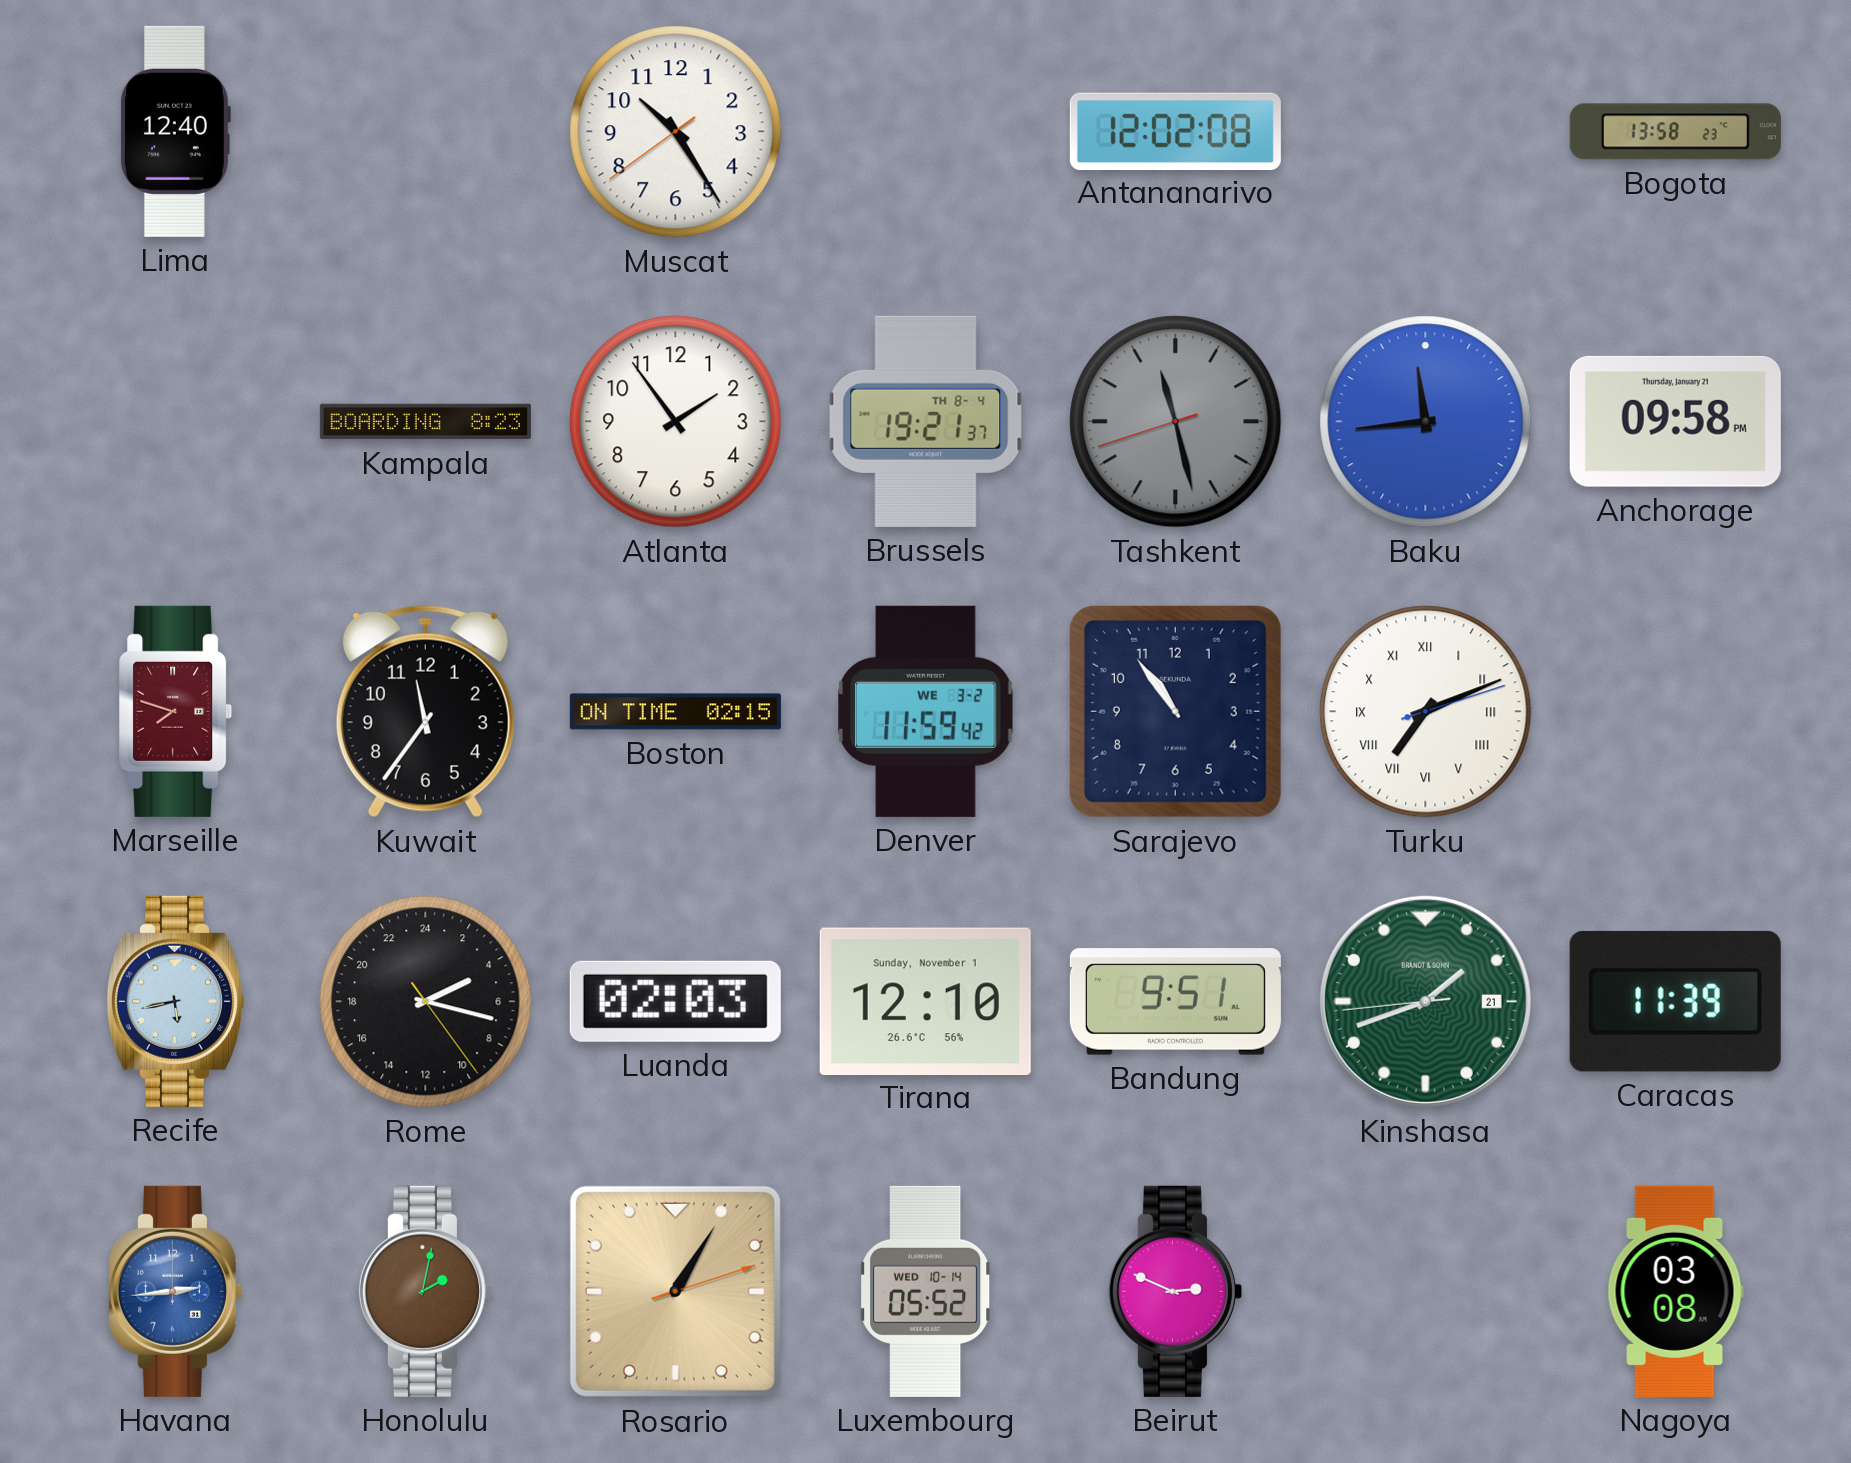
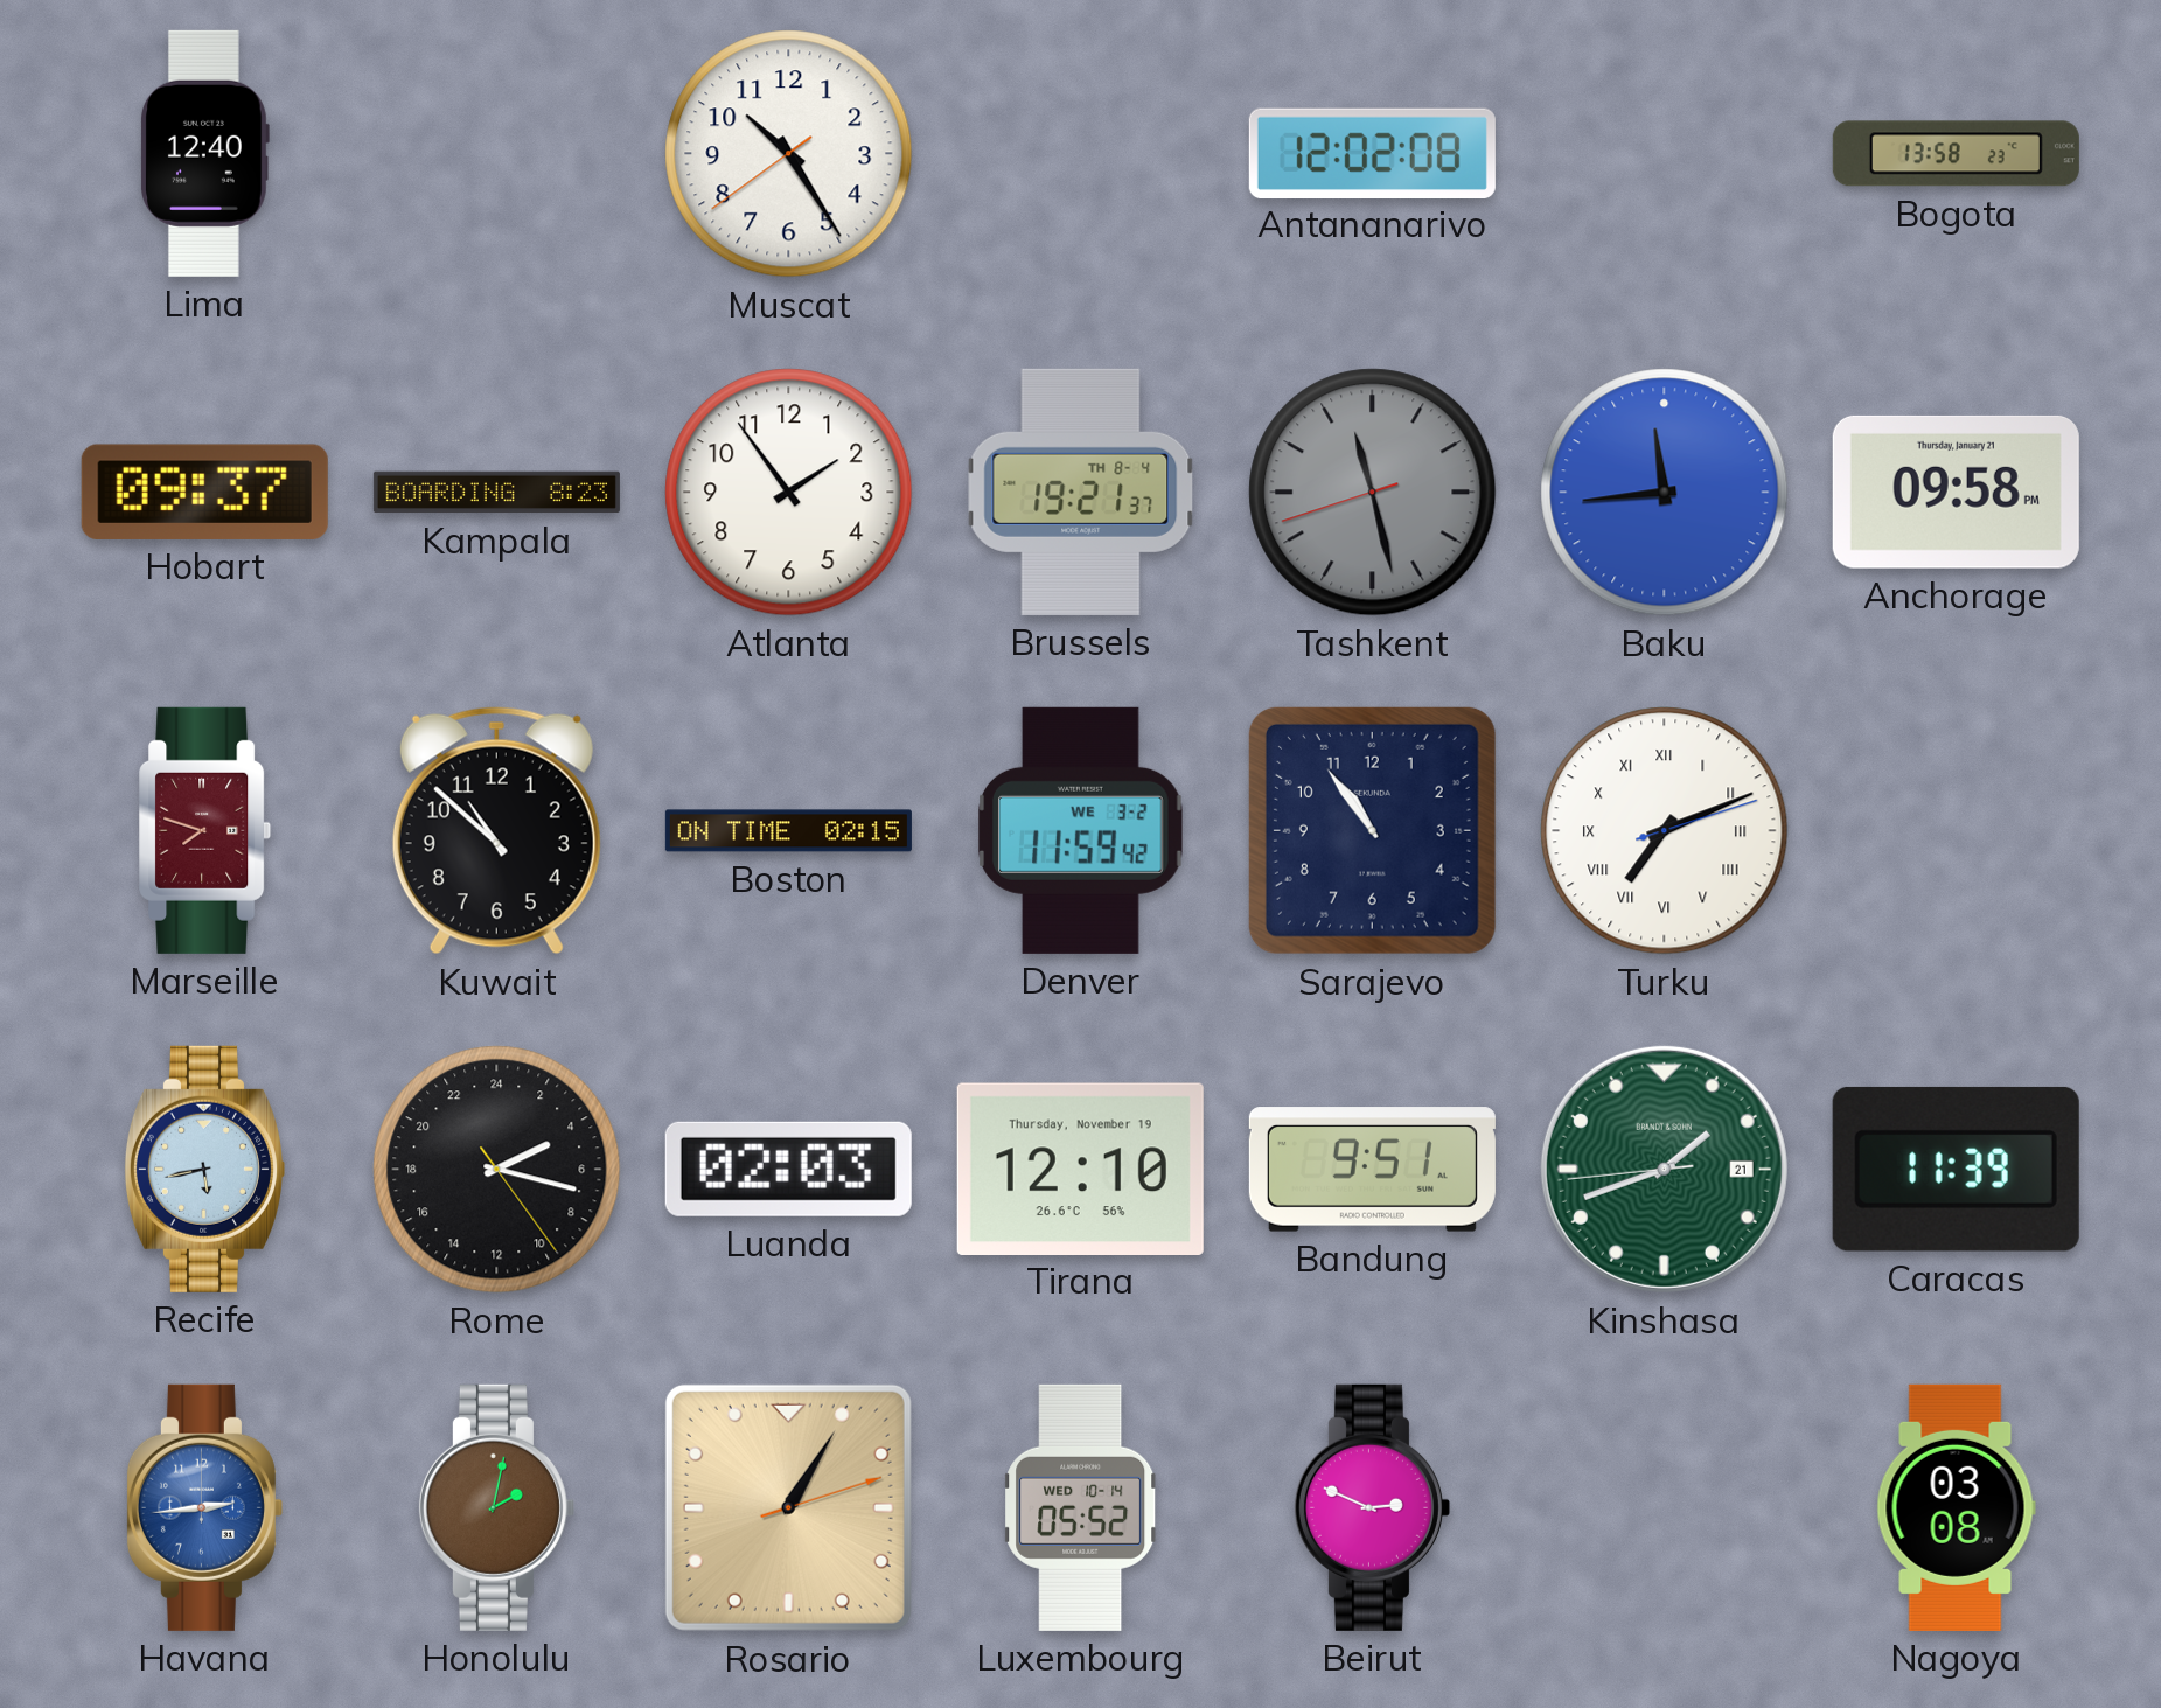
Hobart: none -> 09:37 (204, 492)
Kuwait: 11:36 -> 10:52 (496, 831)
Tirana date: Sunday, November 1 -> Thursday, November 19 (1080, 1169)
